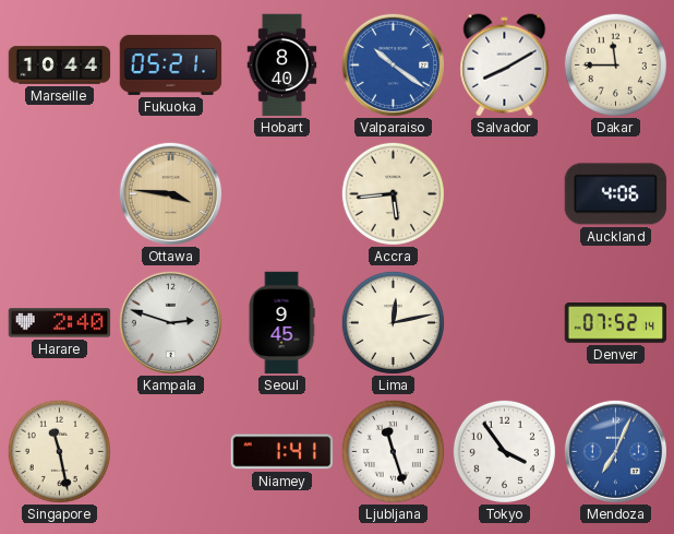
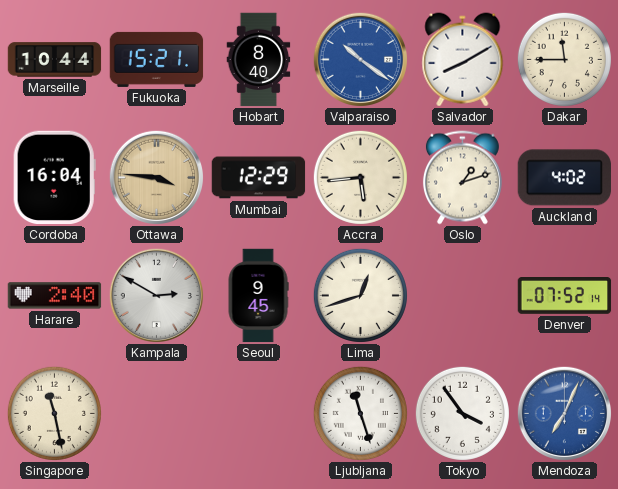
Fukuoka: 05:21 -> 15:21 (157, 59)
Cordoba: none -> 16:04 (54, 178)
Mumbai: none -> 12:29 (259, 178)
Oslo: none -> 1:12 (462, 178)
Auckland: 4:06 -> 4:02 (564, 178)
Kampala: 2:48 -> 2:50 (156, 295)
Lima: 12:13 -> 12:42 (360, 295)
Niamey: 1:41 -> none (282, 452)
